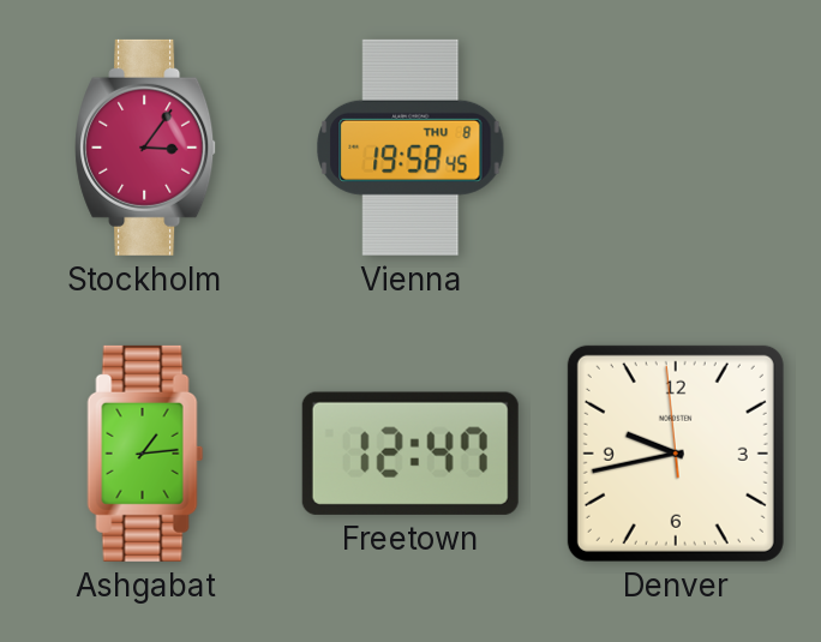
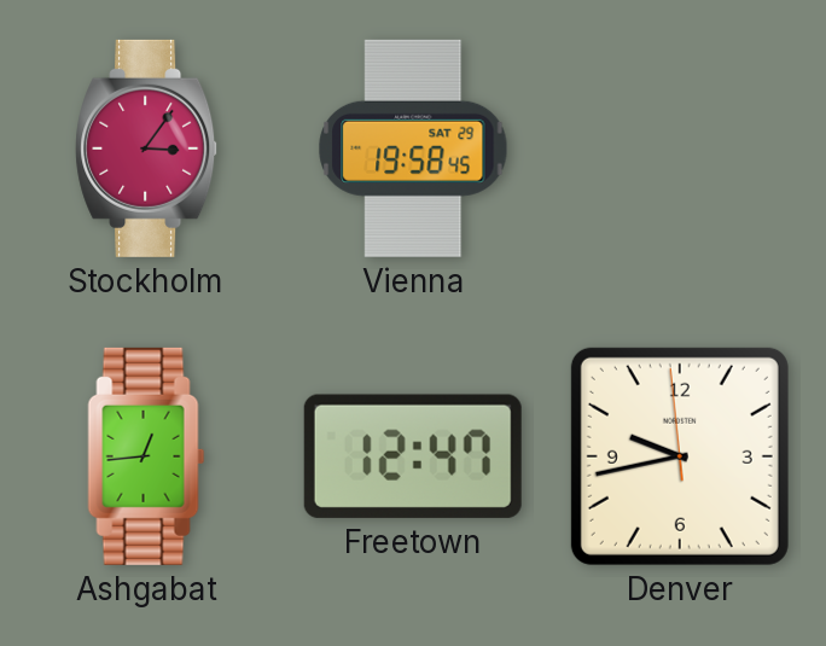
Vienna date: THU 8 -> SAT 29 (413, 149)
Ashgabat: 1:14 -> 12:44 (146, 456)
